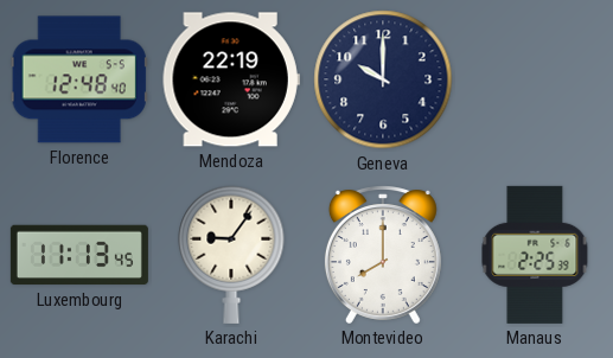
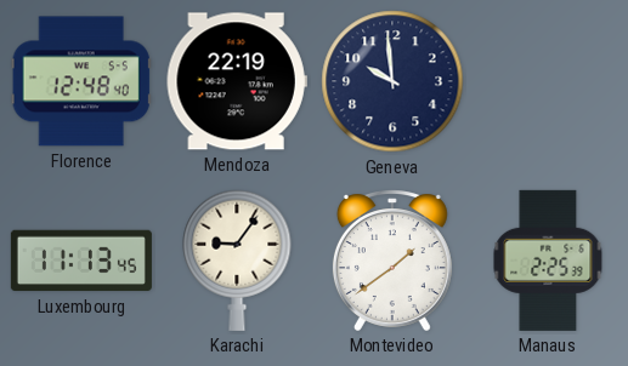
Geneva: 10:00 -> 9:59 (392, 81)
Montevideo: 8:00 -> 1:39 (392, 261)
